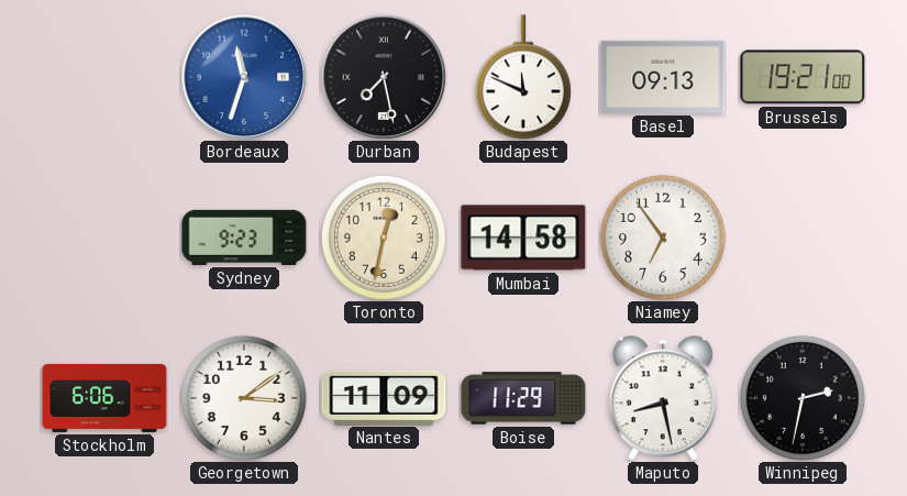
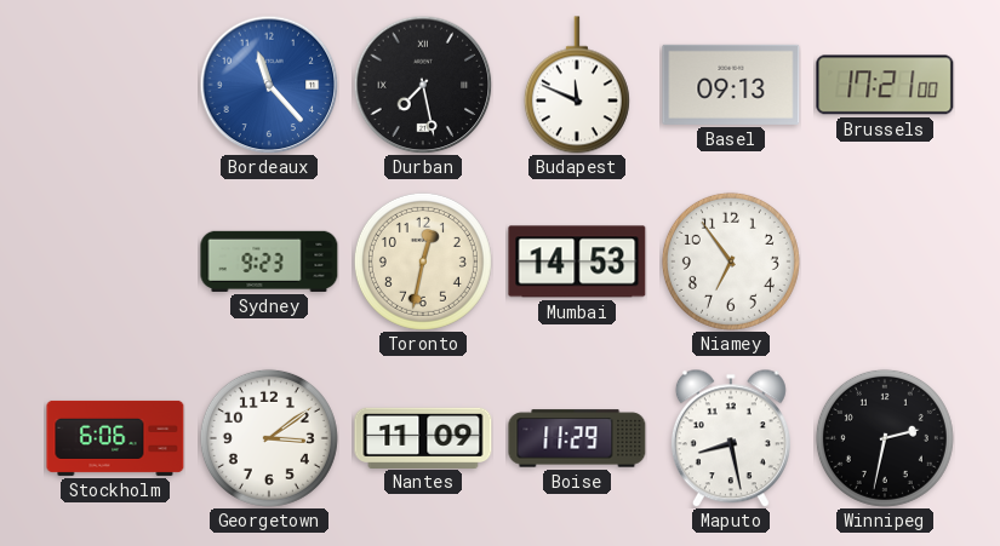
Bordeaux: 11:33 -> 11:23 (269, 85)
Brussels: 19:21 -> 17:21 (885, 85)
Mumbai: 14:58 -> 14:53 (577, 261)
